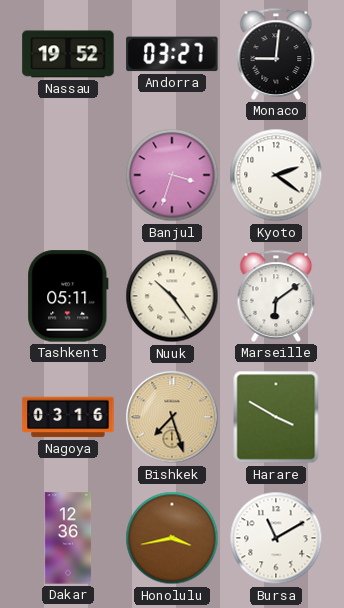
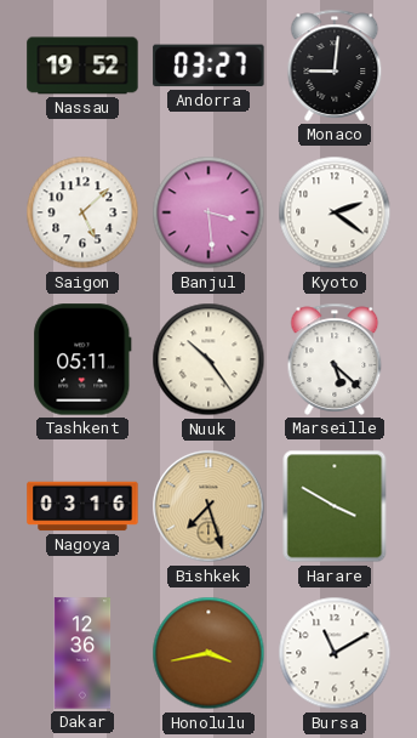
Saigon: none -> 5:08 (82, 212)
Banjul: 3:33 -> 3:29 (208, 212)
Marseille: 6:09 -> 5:22 (335, 359)
